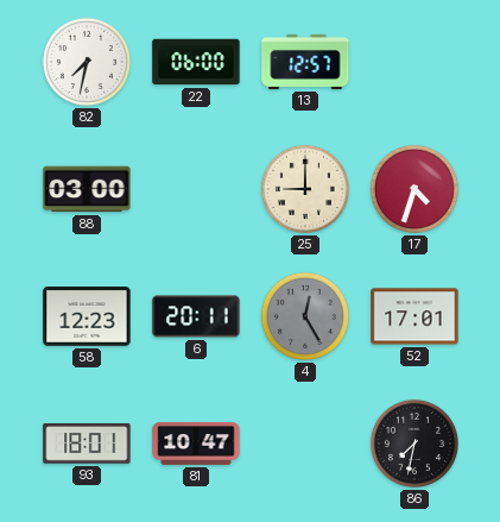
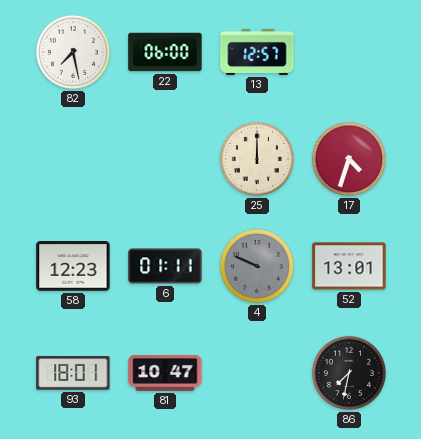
82: 7:32 -> 7:28 (73, 52)
88: 03:00 -> none (87, 189)
25: 9:00 -> 12:00 (257, 159)
6: 20:11 -> 01:11 (165, 266)
4: 12:25 -> 9:49 (257, 266)
52: 17:01 -> 13:01 (349, 266)
